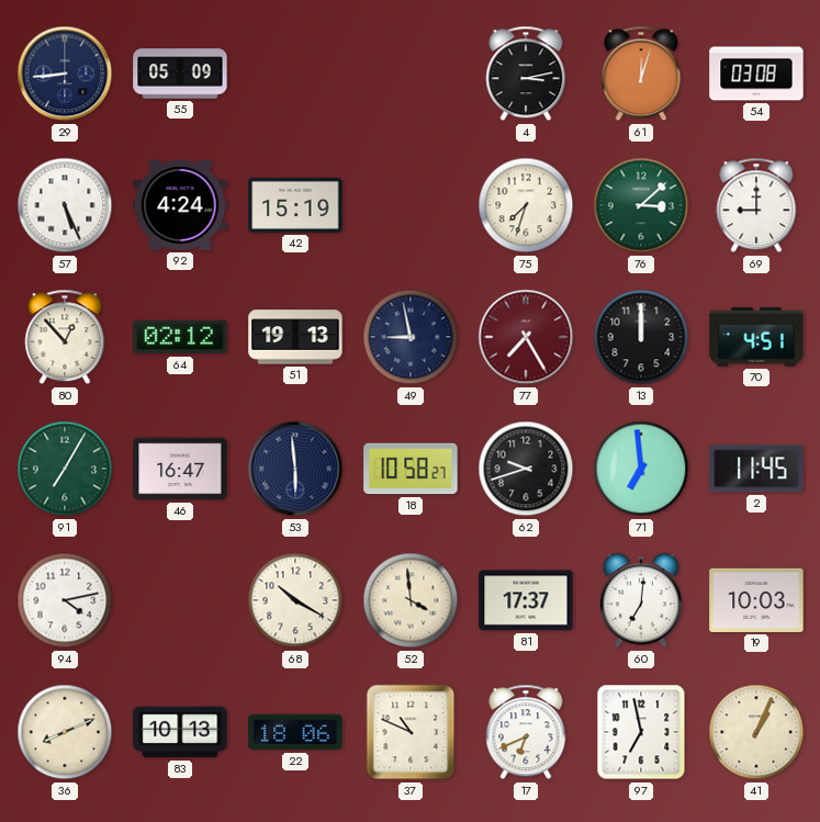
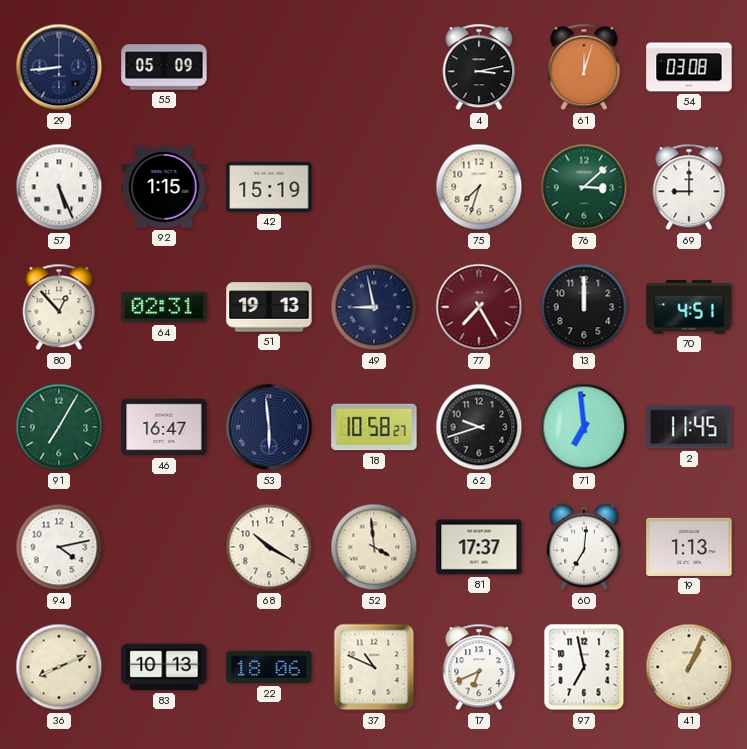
92: 4:24 -> 1:15 (164, 187)
64: 02:12 -> 02:31 (164, 307)
19: 10:03 -> 1:13 (689, 547)
